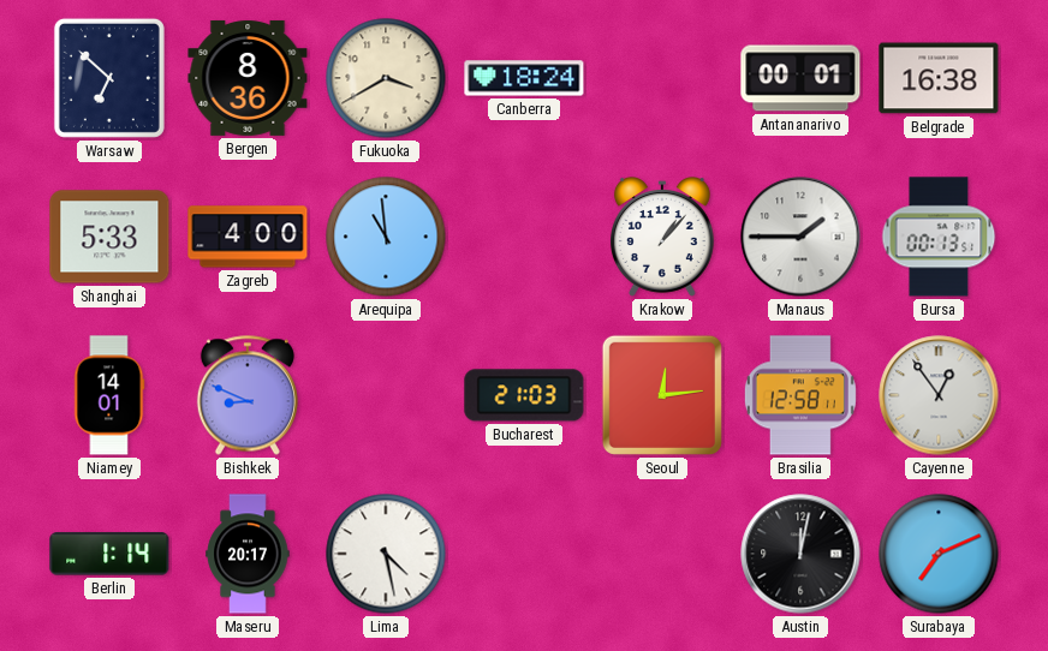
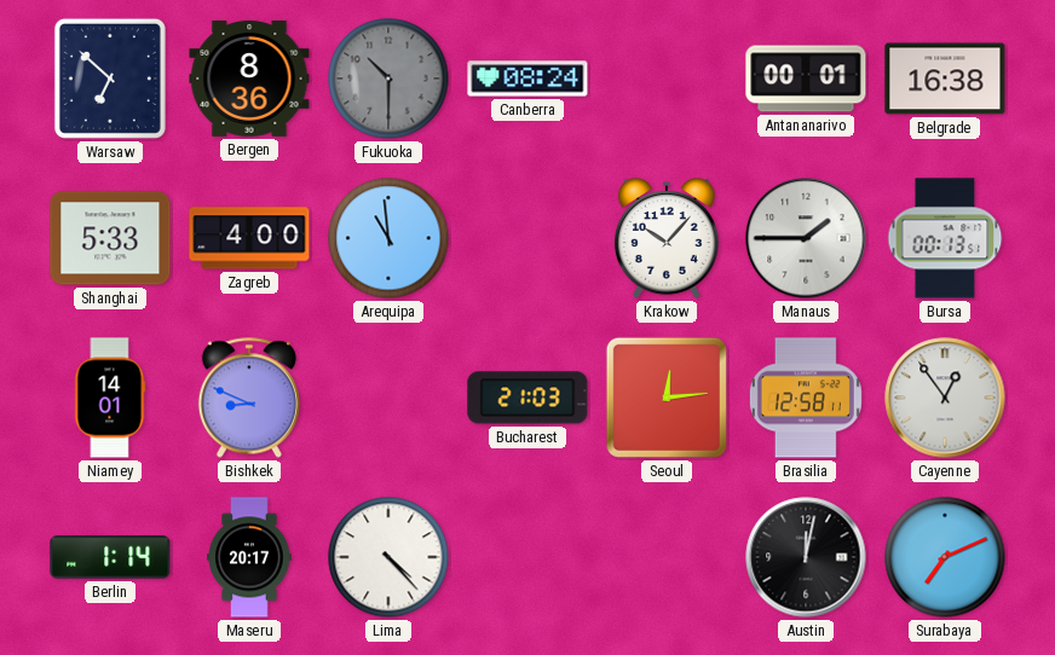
Fukuoka: 3:40 -> 10:30 (388, 79)
Fukuoka dial: cream -> grey (388, 79)
Canberra: 18:24 -> 08:24 (527, 79)
Krakow: 1:07 -> 10:07 (667, 238)
Lima: 4:28 -> 4:23 (388, 557)
